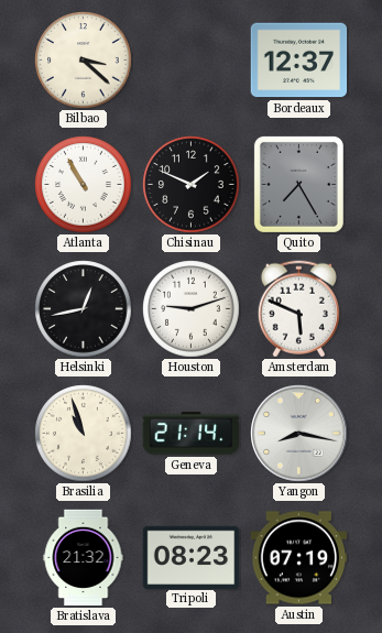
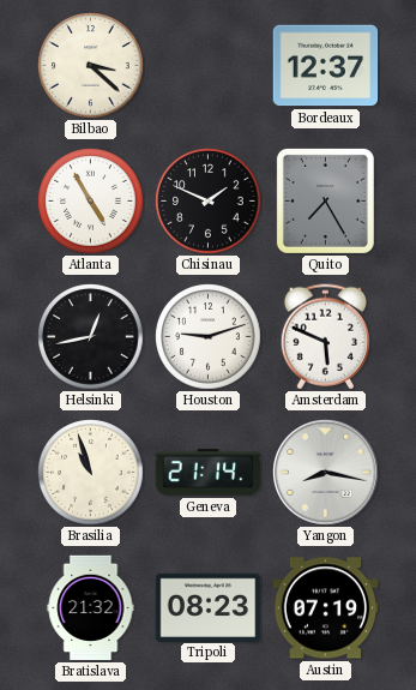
Atlanta: 10:55 -> 4:55 (91, 202)
